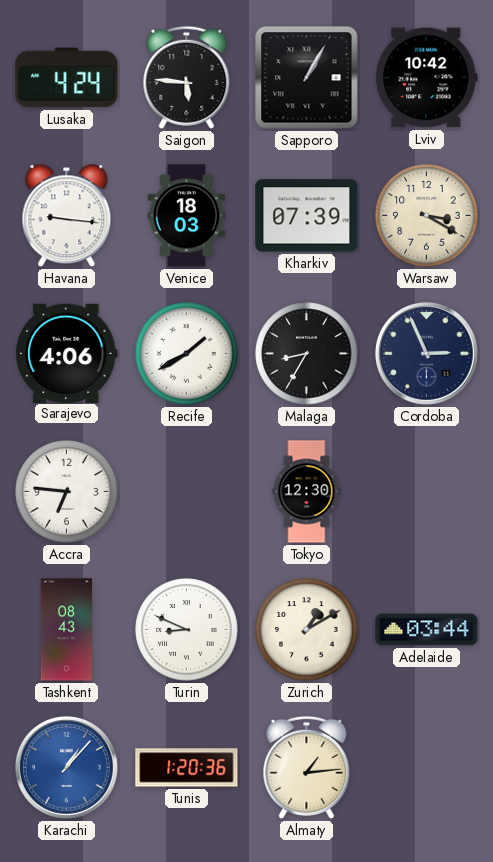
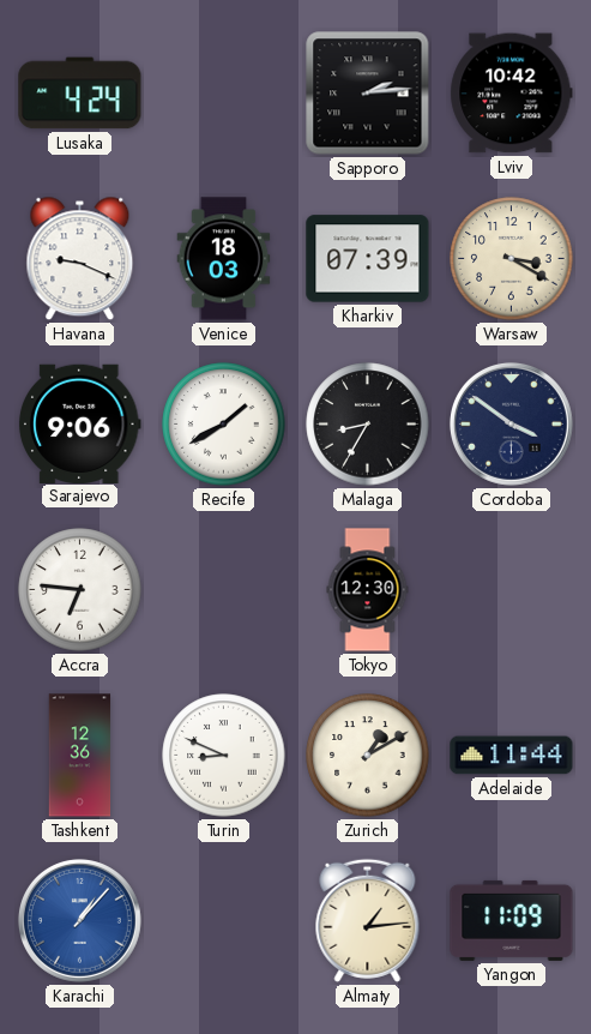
Saigon: 5:46 -> none (187, 77)
Sapporo: 1:05 -> 2:14 (368, 94)
Havana: 9:16 -> 9:19 (80, 259)
Sarajevo: 4:06 -> 9:06 (79, 423)
Cordoba: 2:56 -> 3:51 (511, 423)
Tashkent: 08:43 -> 12:36 (80, 756)
Adelaide: 03:44 -> 11:44 (512, 756)
Tunis: 1:20 -> none (187, 768)
Yangon: none -> 11:09 (512, 920)
